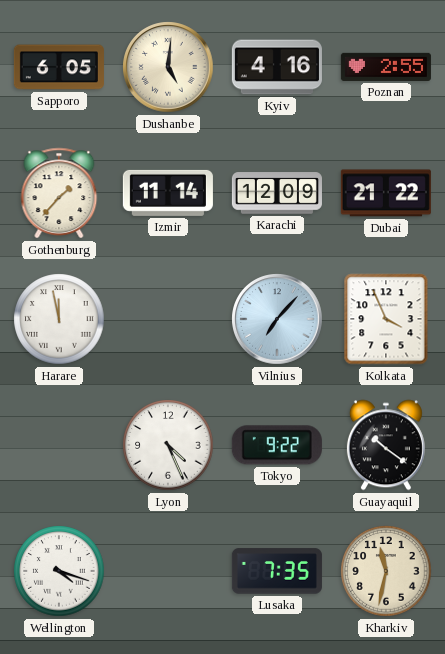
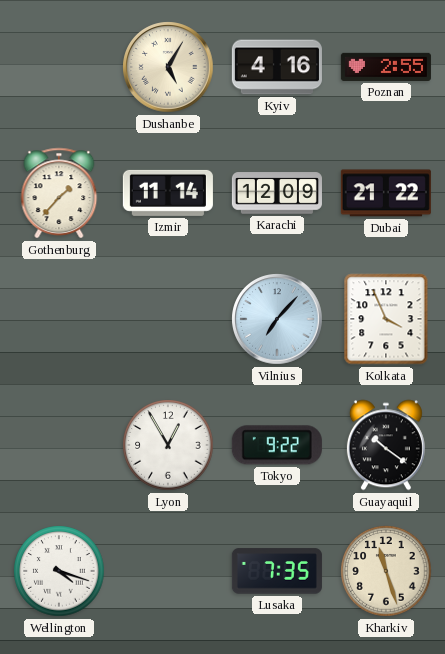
Sapporo: 6:05 -> none (59, 67)
Dushanbe: 5:01 -> 5:05 (168, 67)
Harare: 11:58 -> none (59, 319)
Lyon: 4:26 -> 12:55 (168, 445)
Kharkiv: 11:32 -> 11:27 (386, 571)
